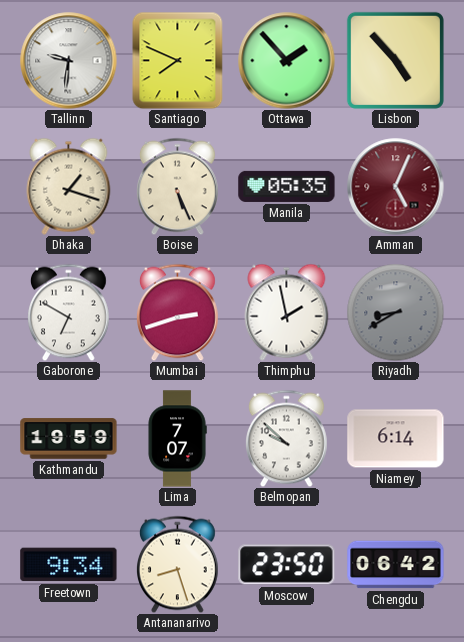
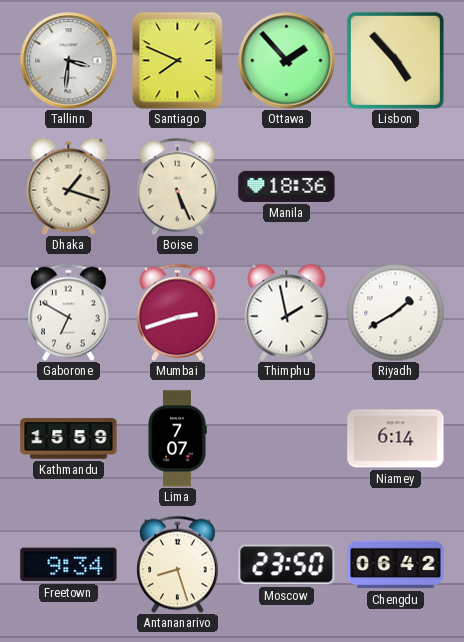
Tallinn: 9:31 -> 3:31 (69, 61)
Manila: 05:35 -> 18:36 (287, 186)
Amman: 5:04 -> none (396, 187)
Riyadh: 8:40 -> 1:40 (395, 312)
Riyadh dial: grey -> white (395, 312)
Kathmandu: 19:59 -> 15:59 (69, 439)
Belmopan: 9:52 -> none (287, 438)
